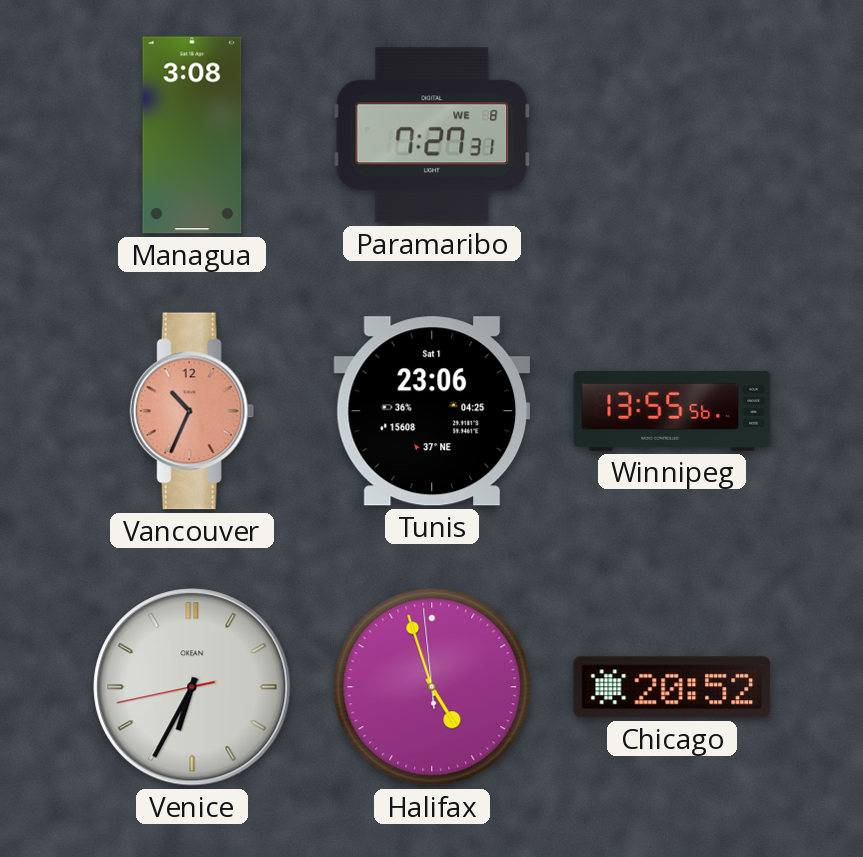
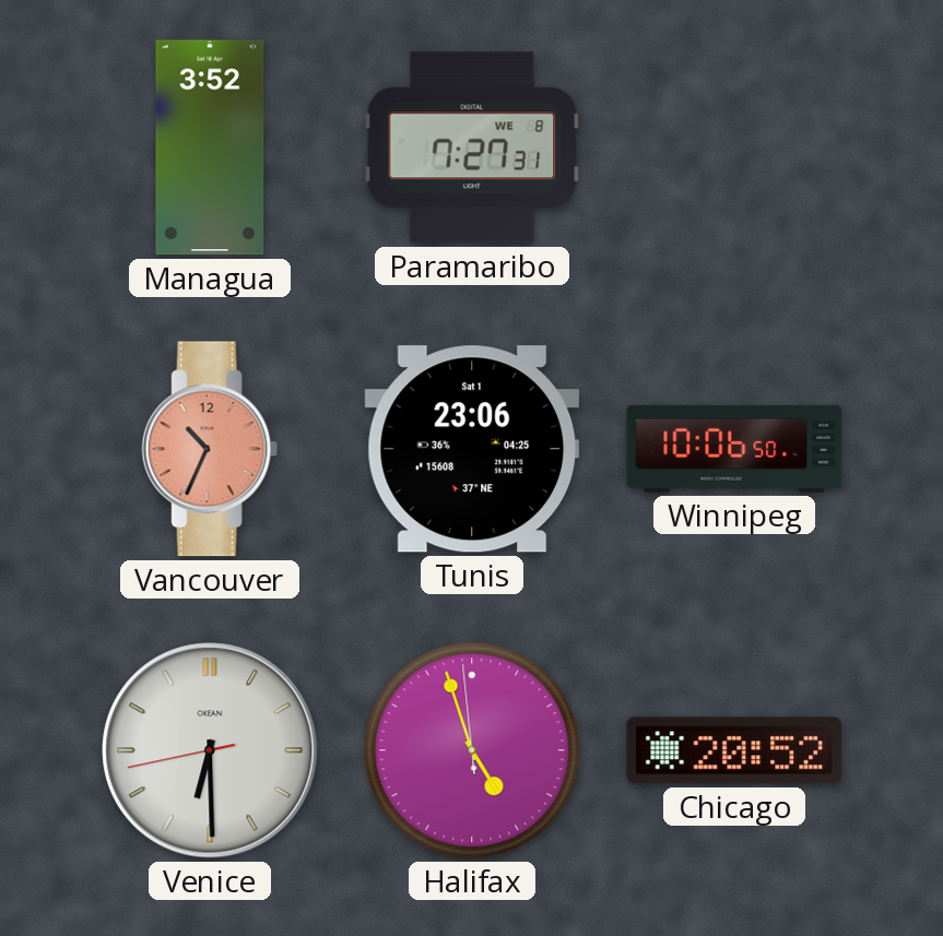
Managua: 3:08 -> 3:52 (210, 147)
Winnipeg: 13:55 -> 10:06 (734, 449)
Venice: 6:34 -> 6:29 (210, 750)
